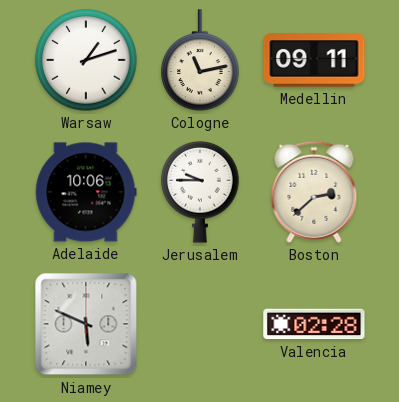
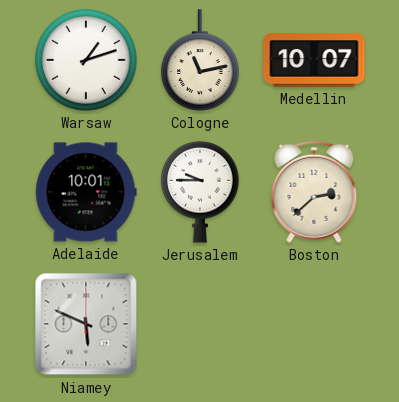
Medellin: 09:11 -> 10:07 (314, 60)
Adelaide: 10:06 -> 10:01 (86, 192)
Valencia: 02:28 -> none (314, 324)
